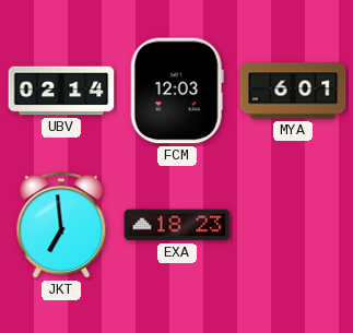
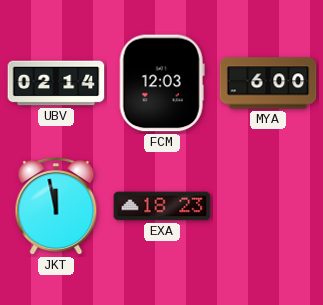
MYA: 6:01 -> 6:00 (268, 83)
JKT: 6:59 -> 11:58 (56, 207)
